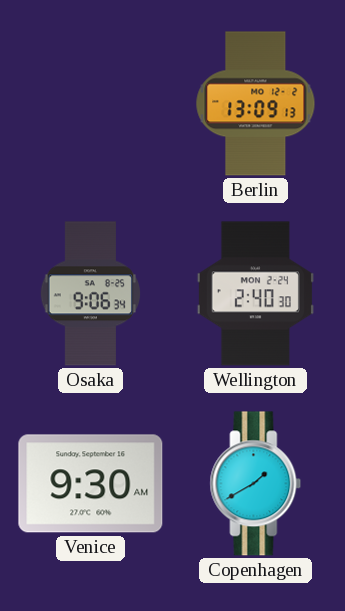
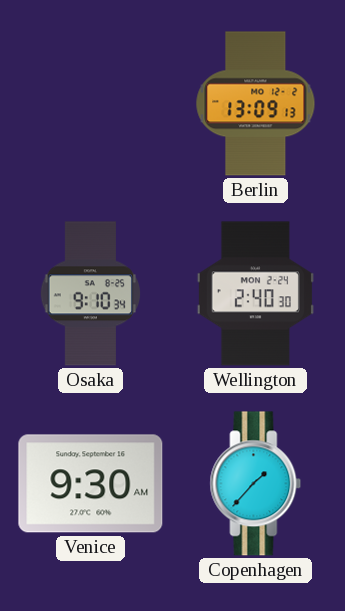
Osaka: 9:06 -> 9:10 (90, 294)
Copenhagen: 1:40 -> 1:37 (256, 484)
